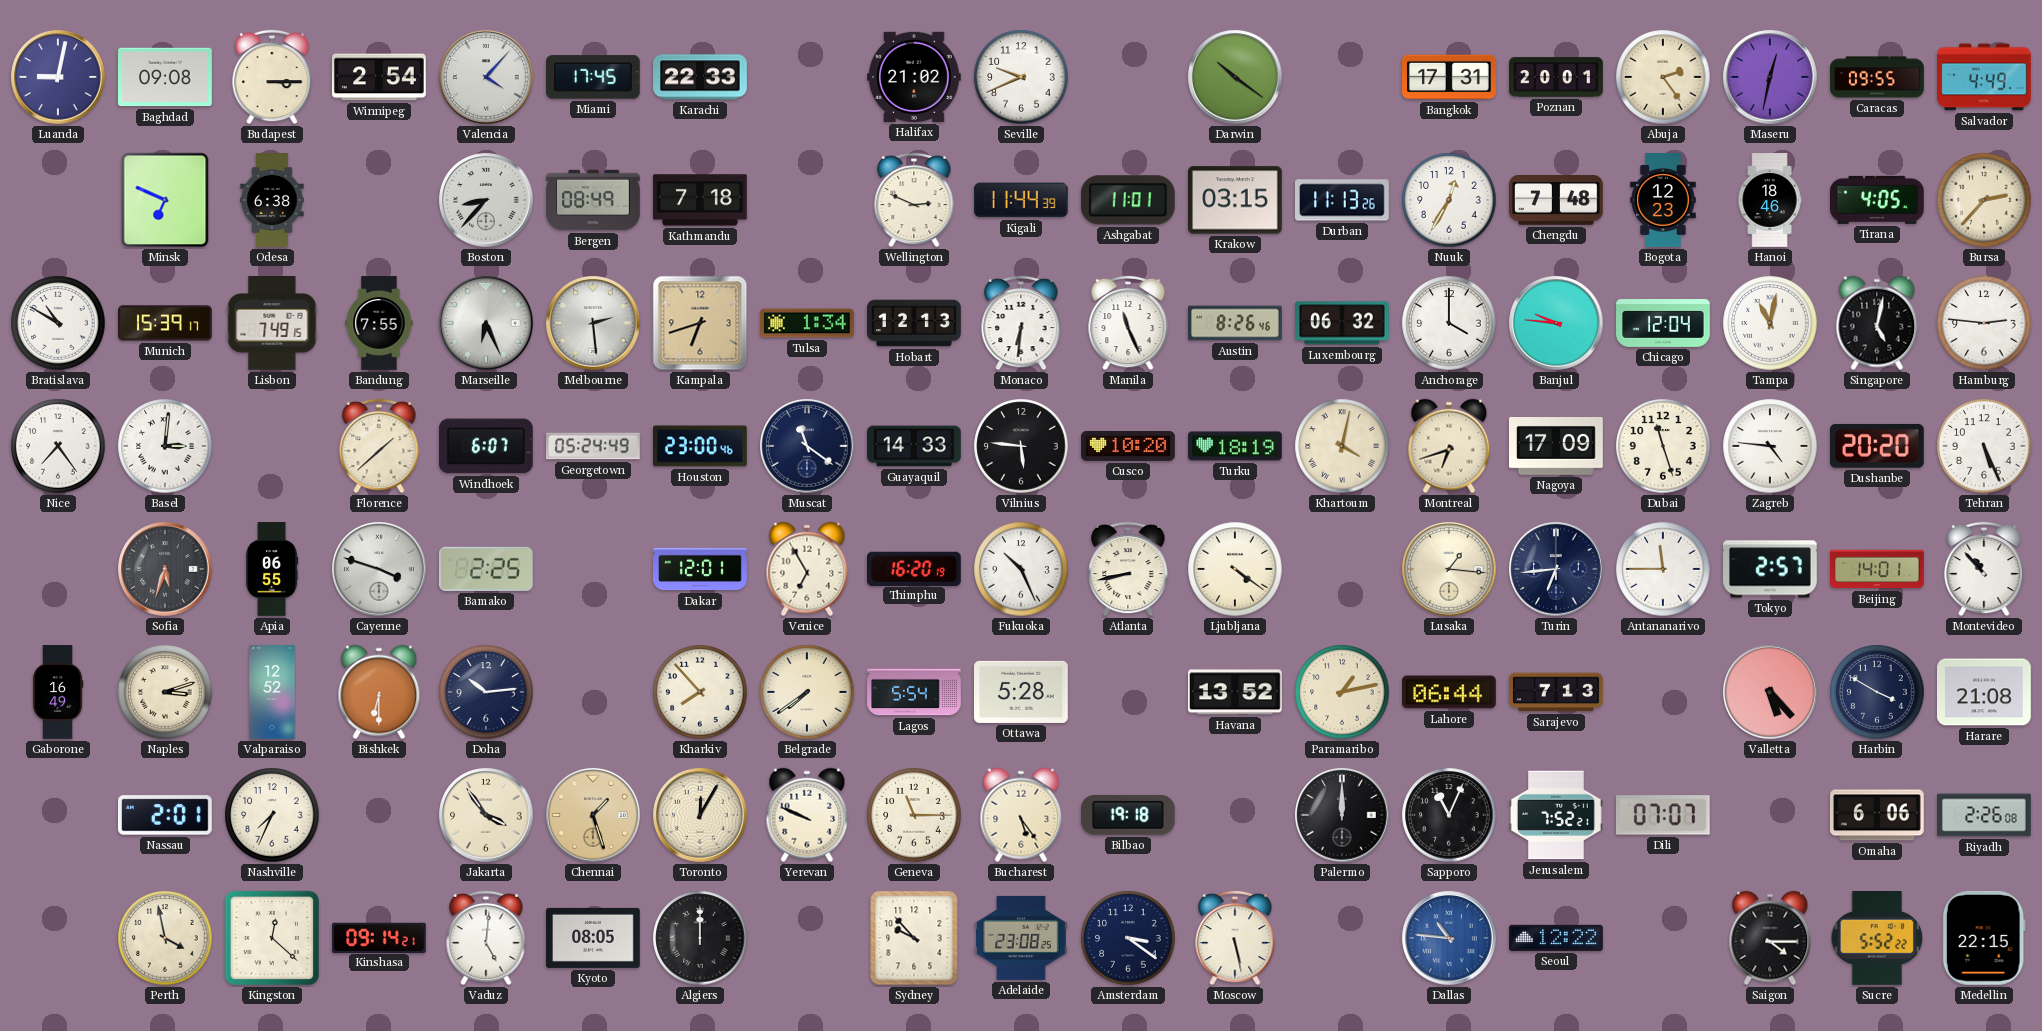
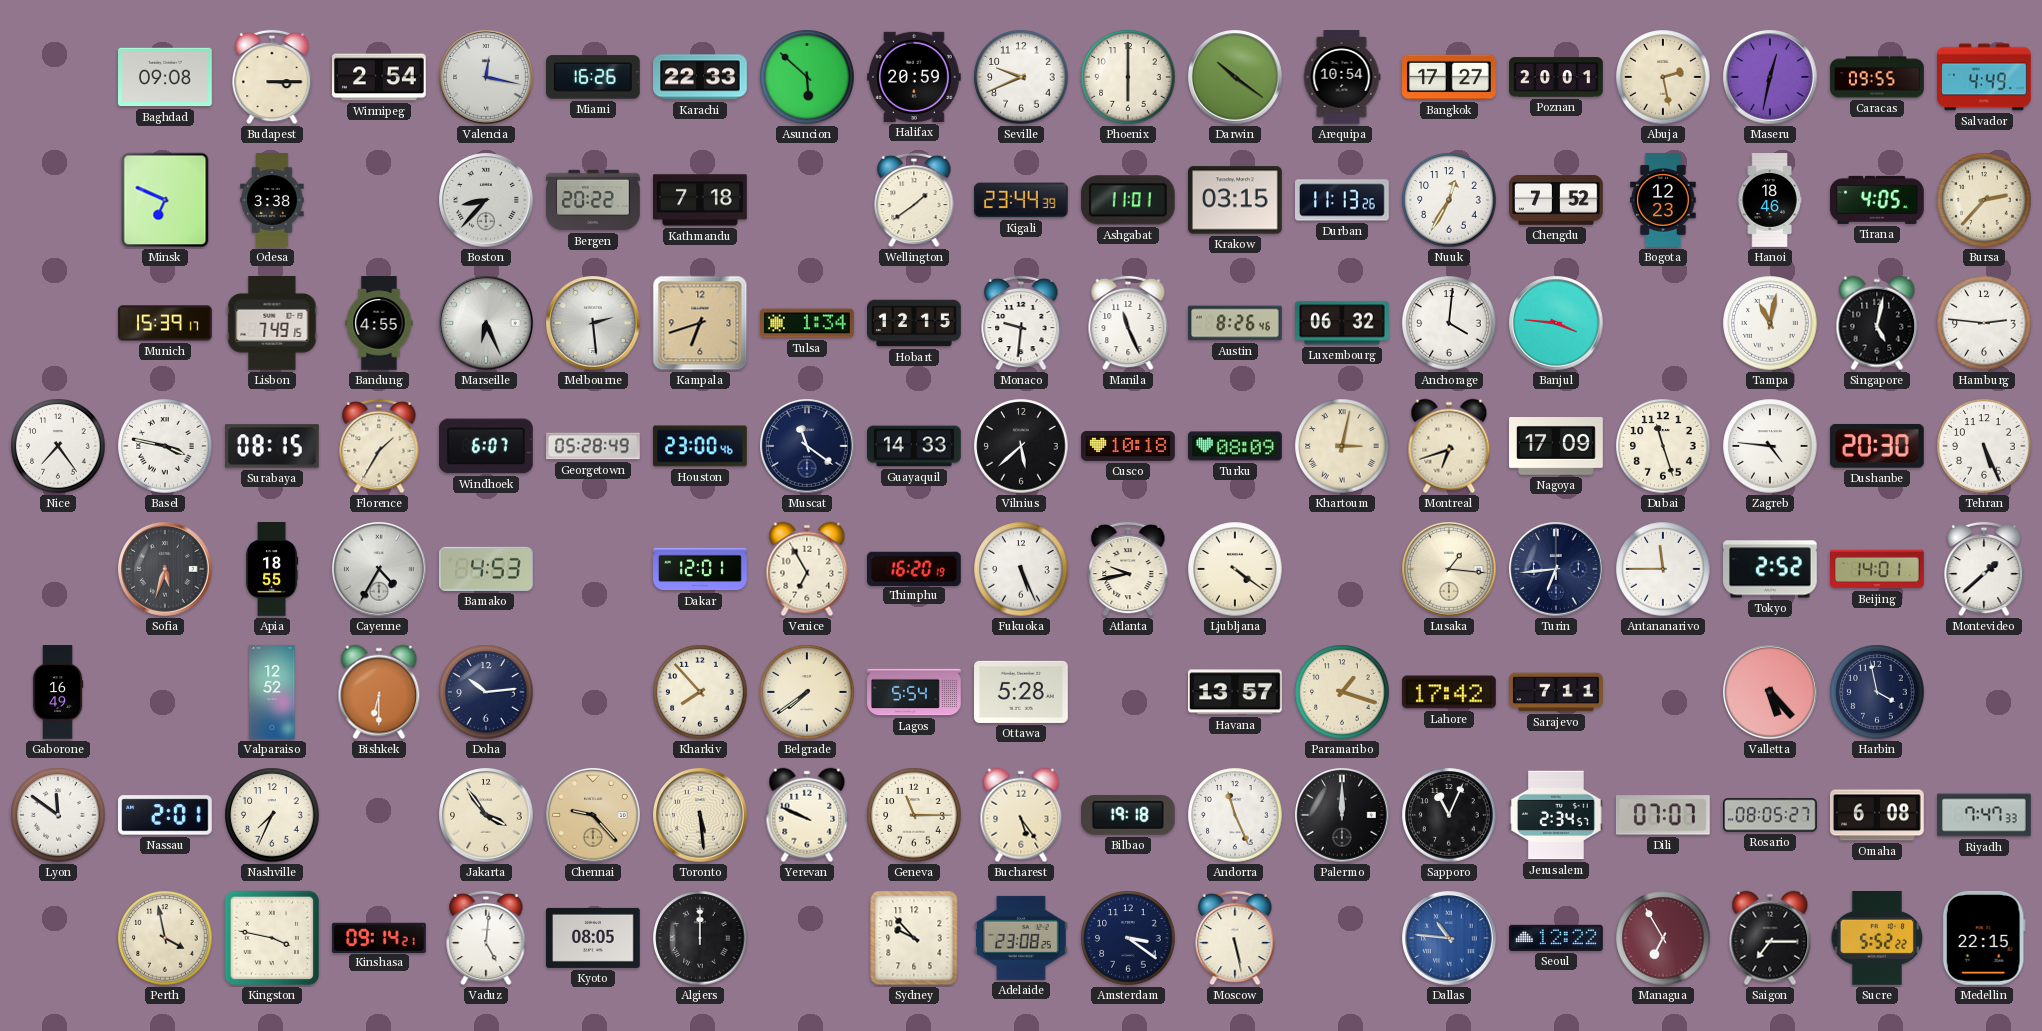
Luanda: 9:02 -> none (58, 77)
Valencia: 4:07 -> 12:17 (486, 77)
Miami: 17:45 -> 16:26 (594, 77)
Asuncion: none -> 5:52 (807, 77)
Halifax: 21:02 -> 20:59 (915, 77)
Phoenix: none -> 6:00 (1128, 77)
Arequipa: none -> 10:54 (1342, 77)
Bangkok: 17:31 -> 17:27 (1449, 77)
Abuja: 2:24 -> 2:28 (1663, 77)
Odesa: 6:38 -> 3:38 (272, 200)
Bergen: 08:49 -> 20:22 (593, 200)
Wellington: 2:49 -> 1:39 (914, 200)
Kigali: 11:44 -> 23:44 (1021, 200)
Chengdu: 7:48 -> 7:52 (1557, 200)
Bratislava: 10:50 -> none (58, 323)
Bandung: 7:55 -> 4:55 (379, 323)
Hobart: 12:13 -> 12:15 (914, 323)
Monaco: 6:31 -> 9:31 (1021, 323)
Anchorage: 4:00 -> 4:01 (1449, 323)
Banjul: 9:46 -> 3:46 (1556, 323)
Chicago: 12:04 -> none (1663, 324)
Basel: 3:01 -> 3:47 (165, 446)
Surabaya: none -> 08:15 (273, 446)
Florence: 1:38 -> 1:35 (379, 446)
Georgetown: 05:24 -> 05:28 (593, 446)
Vilnius: 5:46 -> 5:38 (1021, 446)
Cusco: 10:20 -> 10:18 (1128, 446)
Turku: 18:19 -> 08:09 (1236, 446)
Khartoum: 4:02 -> 3:02 (1342, 446)
Dushanbe: 20:20 -> 20:30 (1877, 446)
Apia: 06:55 -> 18:55 (272, 569)
Cayenne: 3:48 -> 4:35 (379, 569)
Bamako: 2:25 -> 4:53 (487, 569)
Fukuoka: 10:26 -> 5:26 (1021, 569)
Atlanta: 8:43 -> 9:43 (1128, 569)
Tokyo: 2:57 -> 2:52 (1771, 569)
Montevideo: 10:53 -> 1:38 (1984, 569)
Naples: 3:12 -> none (165, 692)
Havana: 13:52 -> 13:57 (1236, 692)
Paramaribo: 1:13 -> 1:18 (1342, 692)
Lahore: 06:44 -> 17:42 (1450, 692)
Sarajevo: 7:13 -> 7:11 (1556, 692)
Harbin: 3:50 -> 3:58 (1877, 692)
Harare: 21:08 -> none (1985, 692)
Lyon: none -> 11:51 (58, 815)
Chennai: 1:27 -> 9:23 (593, 815)
Toronto: 12:05 -> 5:29 (700, 815)
Andorra: none -> 11:26 (1235, 815)
Jerusalem: 7:52 -> 2:34 (1557, 815)
Rosario: none -> 08:05 (1770, 815)
Omaha: 6:06 -> 6:08 (1878, 815)
Riyadh: 2:26 -> 7:47 (1984, 815)
Kingston: 12:22 -> 3:47 (272, 938)
Managua: none -> 6:55 (1663, 938)
Saigon: 4:15 -> 7:15 (1770, 938)
